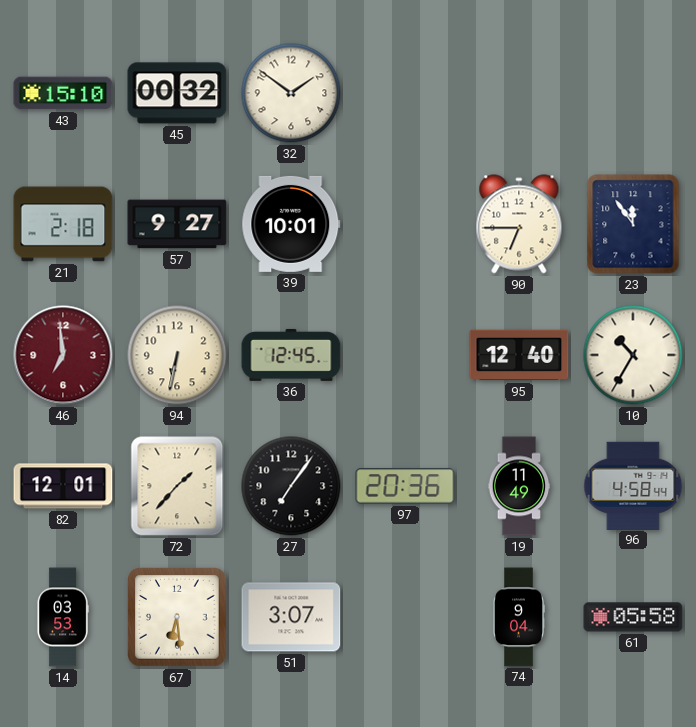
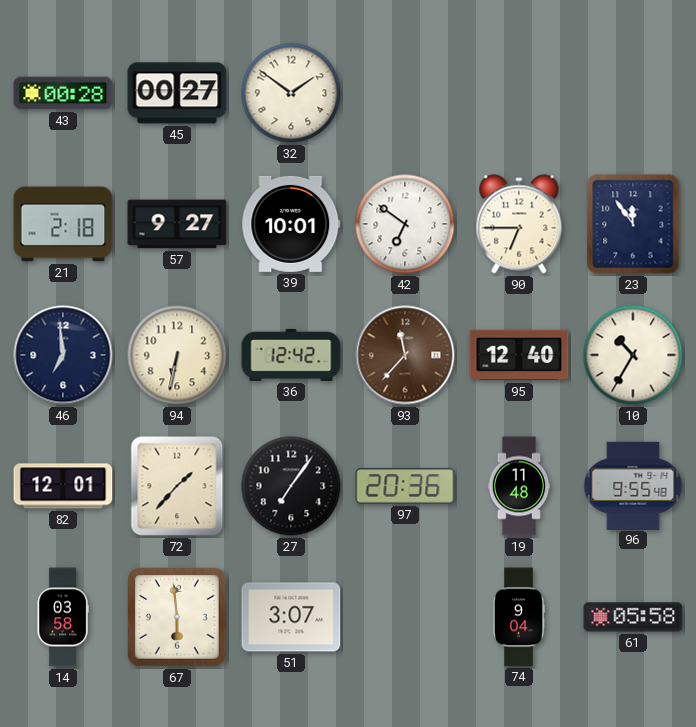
43: 15:10 -> 00:28 (63, 93)
45: 00:32 -> 00:27 (177, 93)
42: none -> 6:51 (405, 224)
46 dial: burgundy -> navy (63, 355)
36: 12:45 -> 12:42 (291, 355)
93: none -> 11:37 (405, 355)
19: 11:49 -> 11:48 (519, 486)
96: 4:58 -> 9:55 (633, 485)
14: 03:53 -> 03:58 (63, 617)
67: 6:29 -> 5:59 (177, 617)
